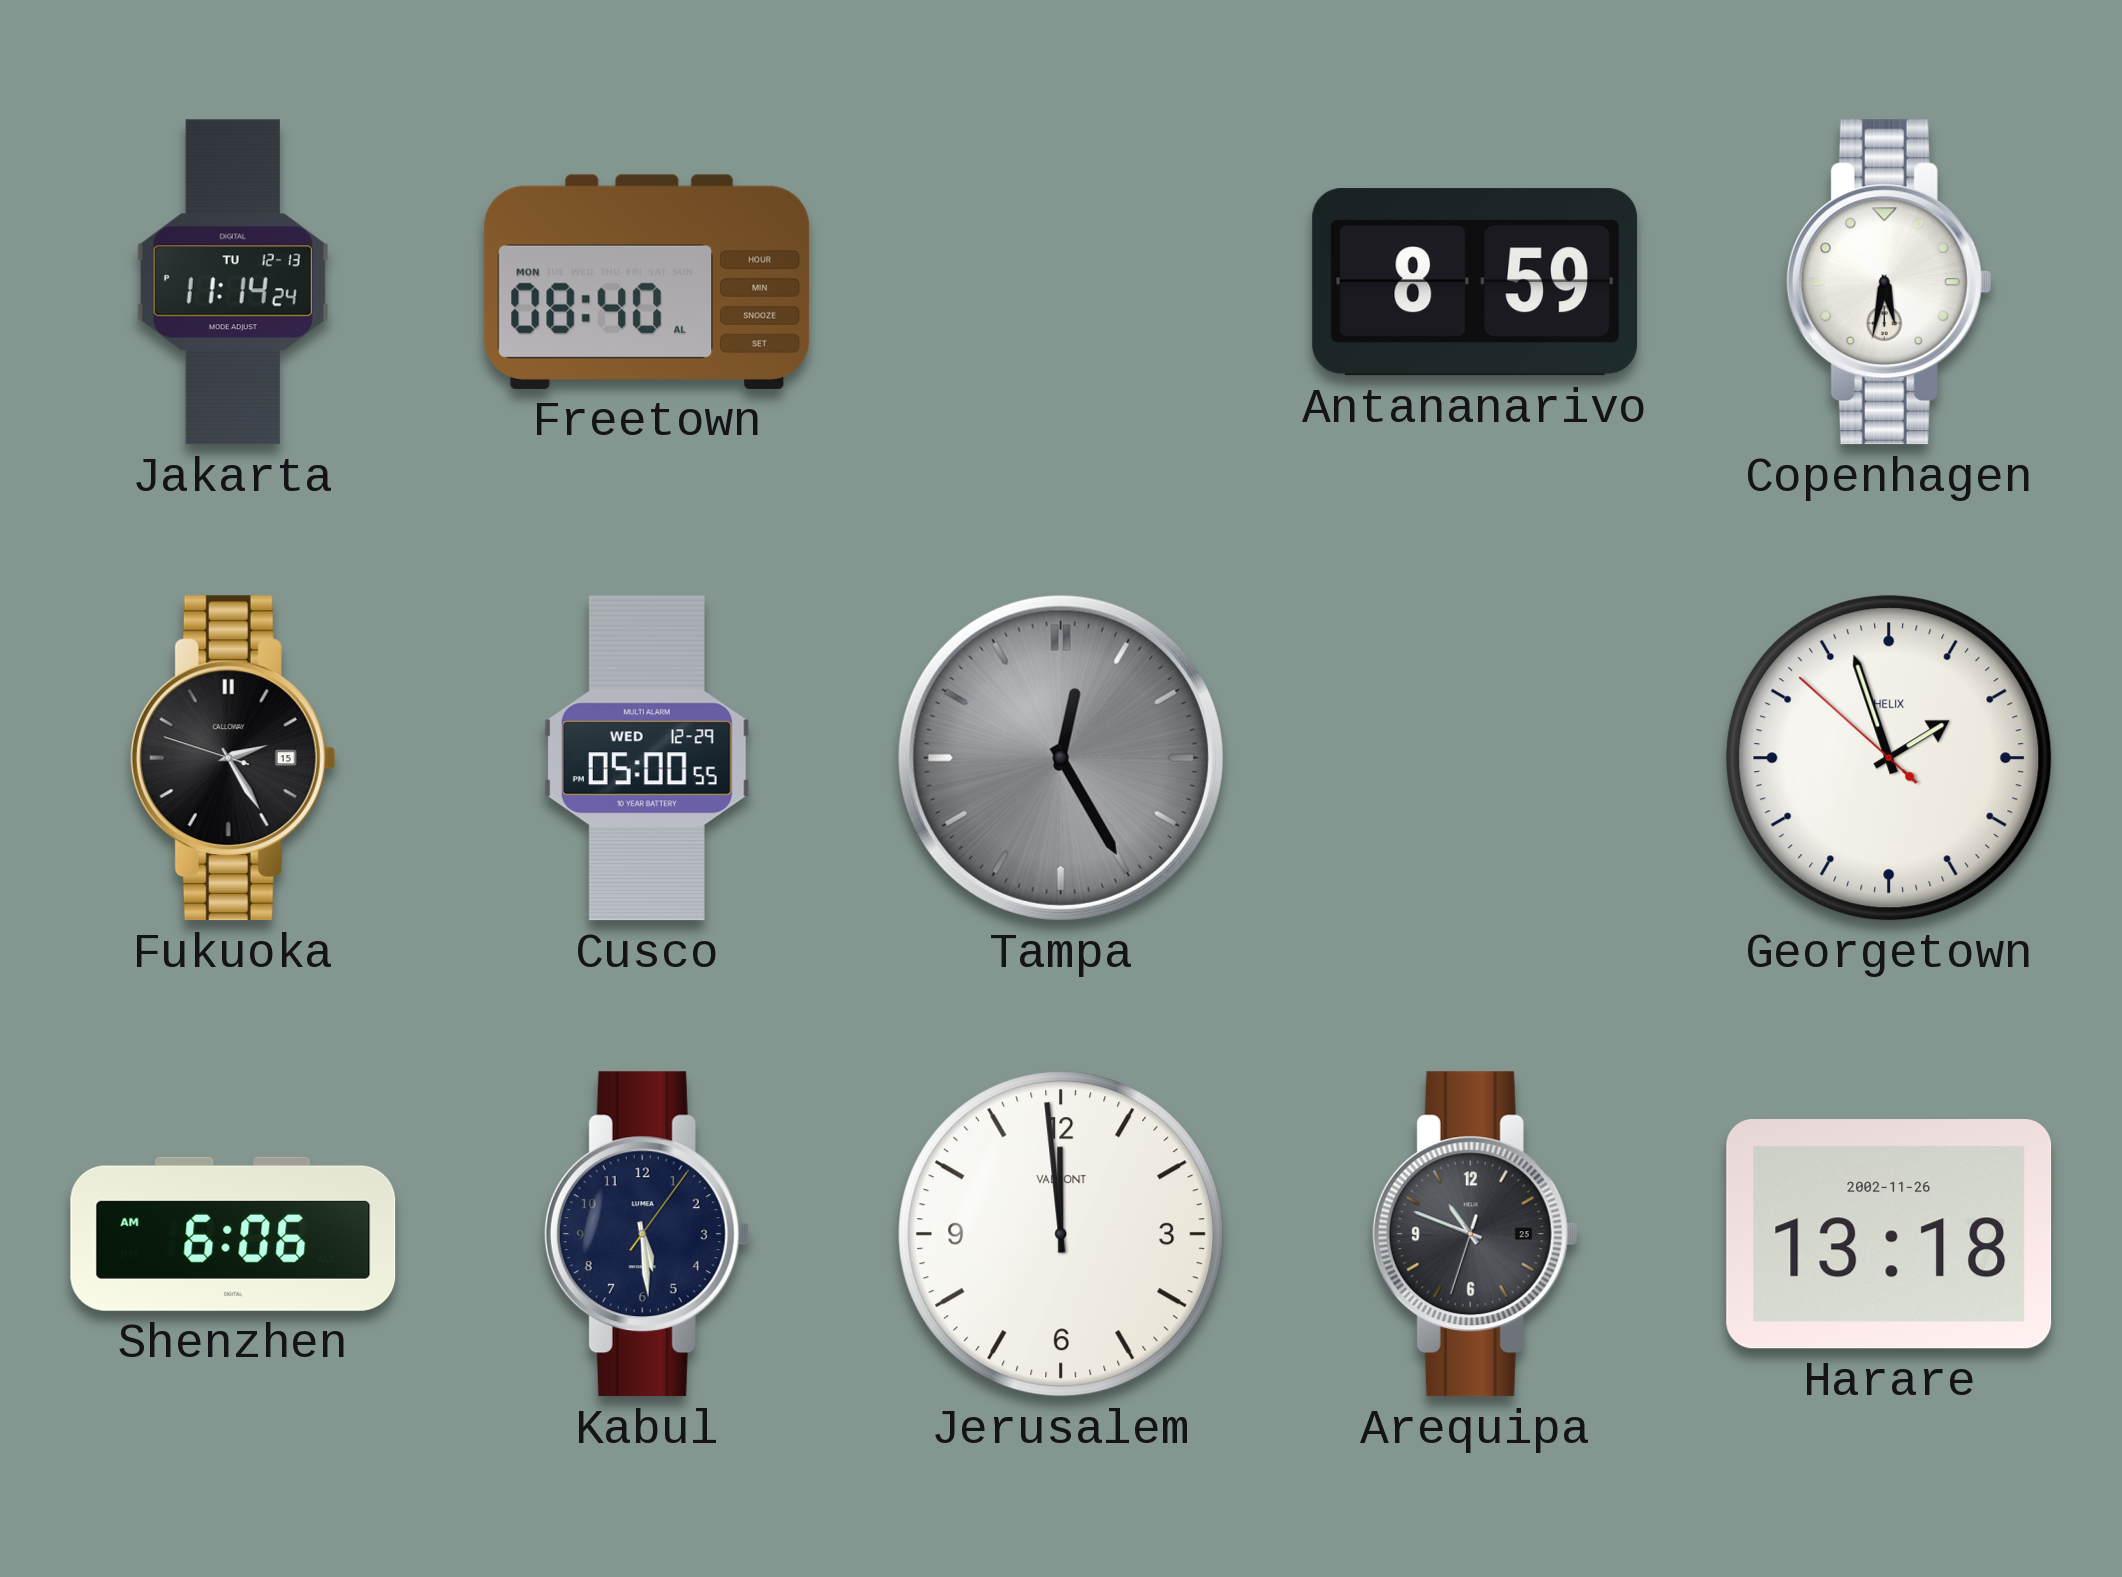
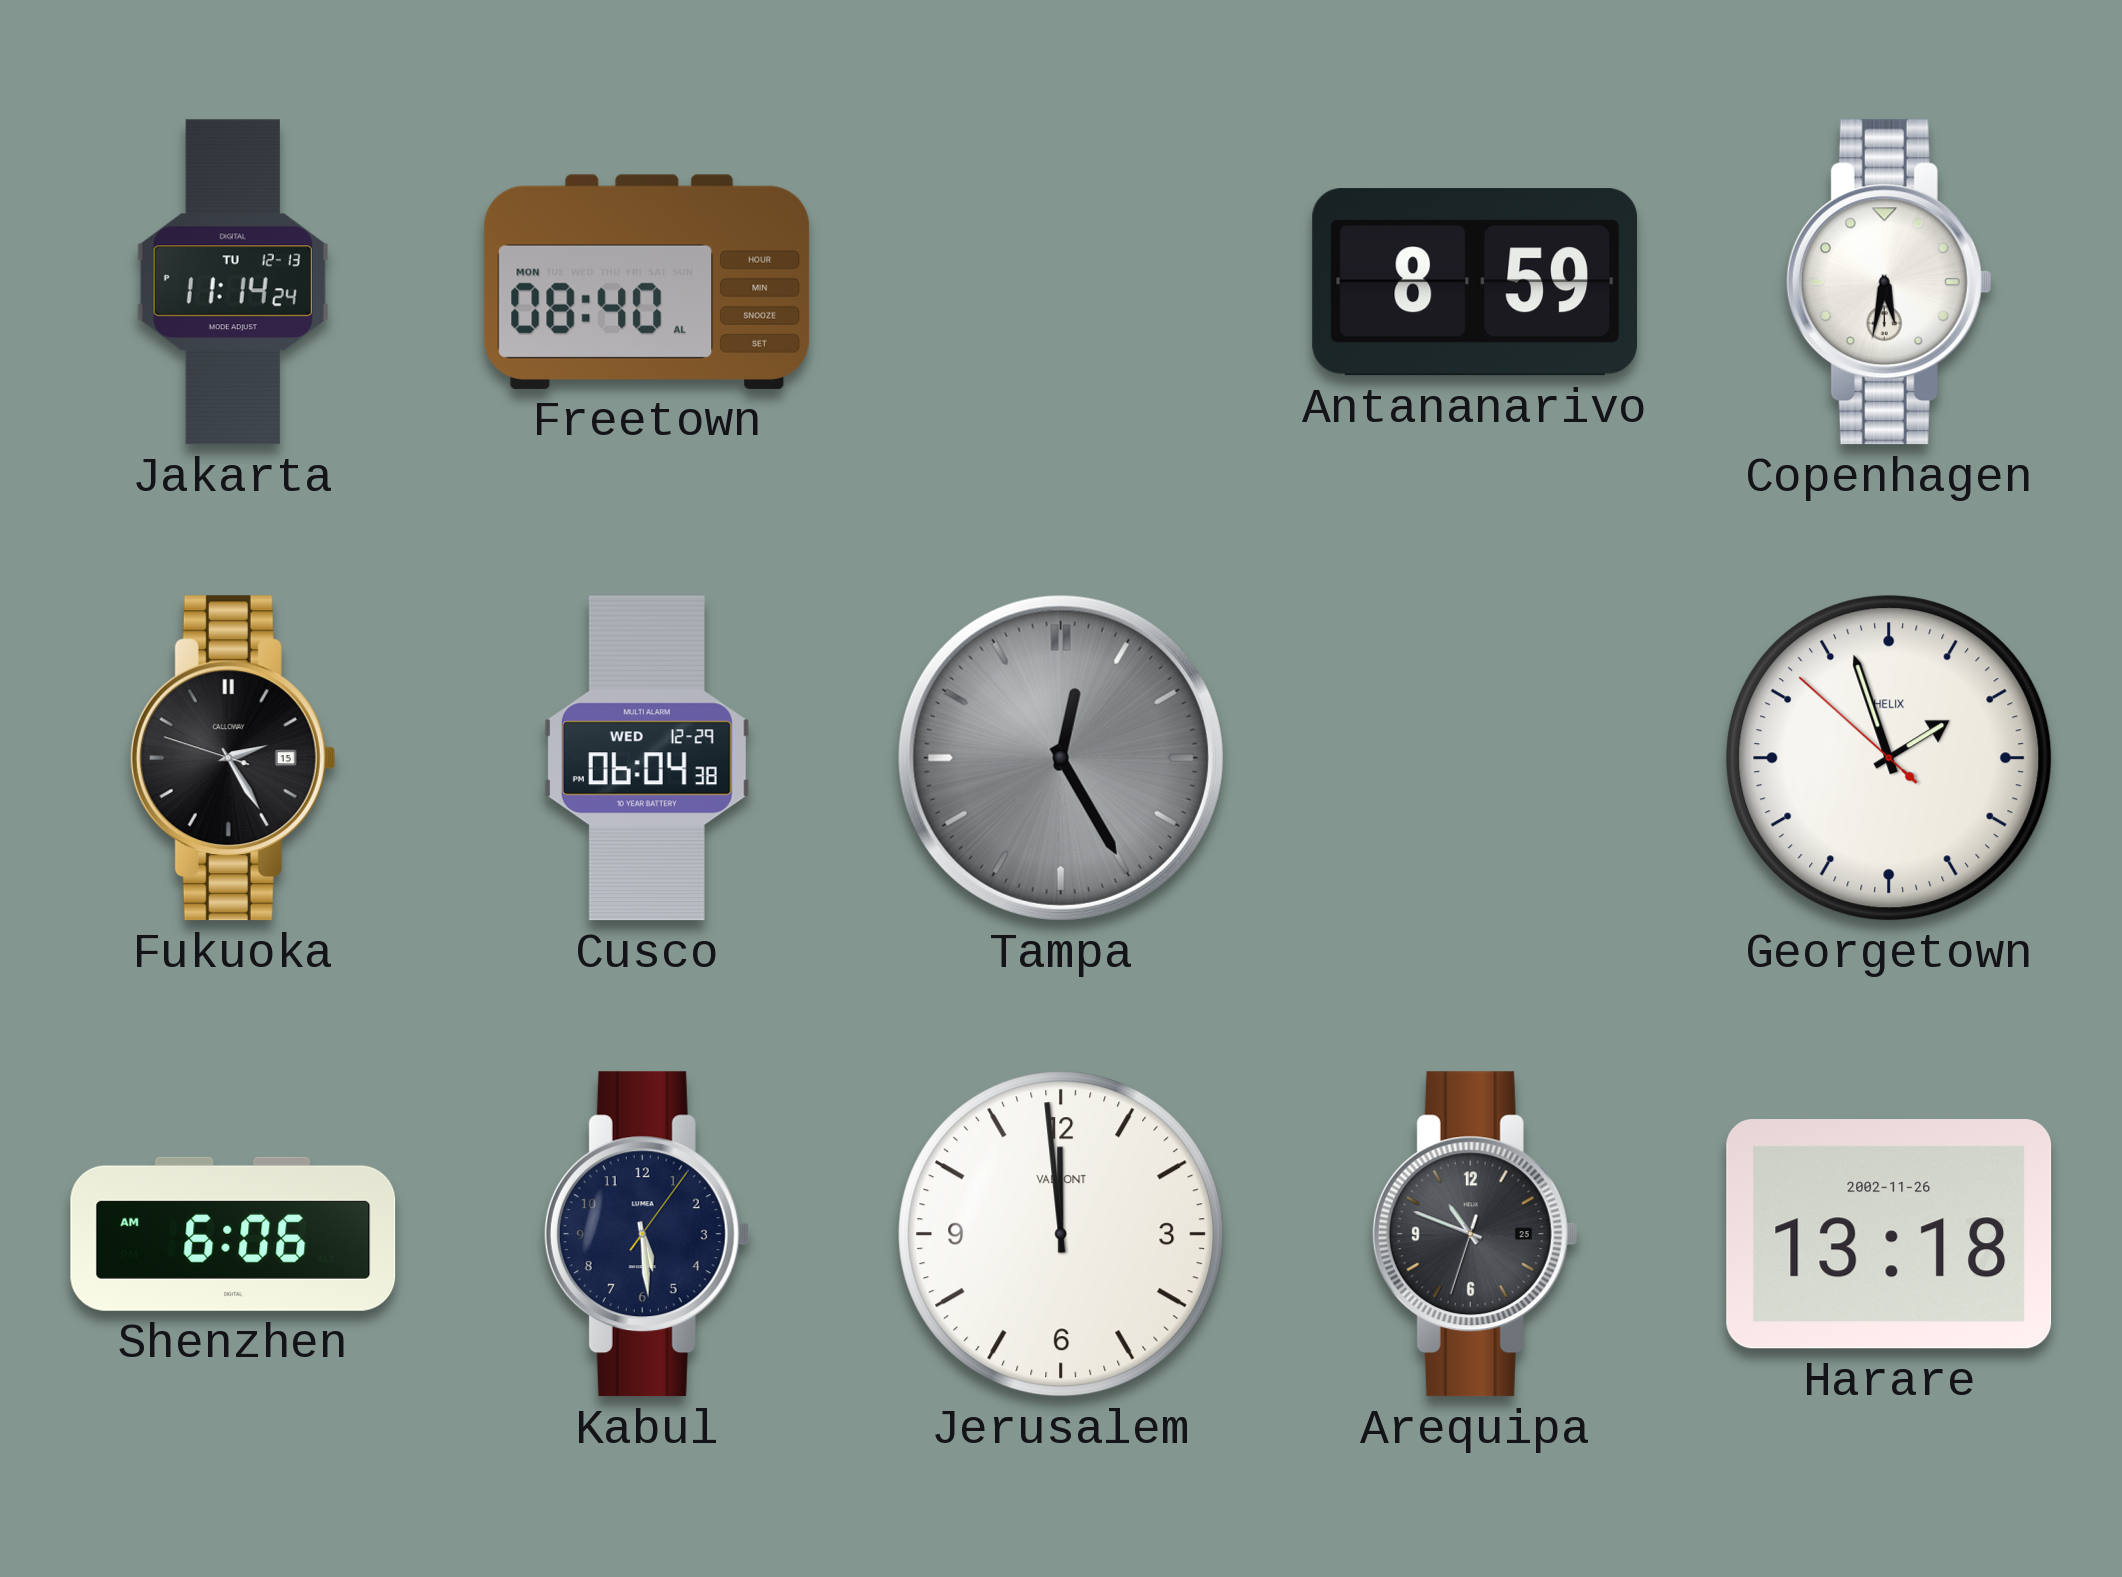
Cusco: 05:00 -> 06:04 (647, 758)
